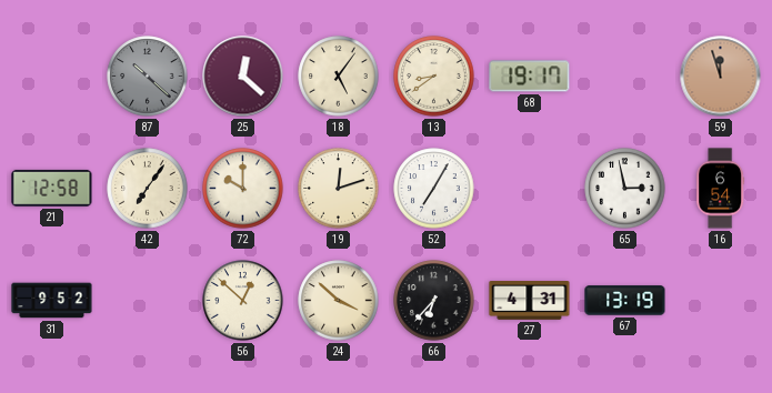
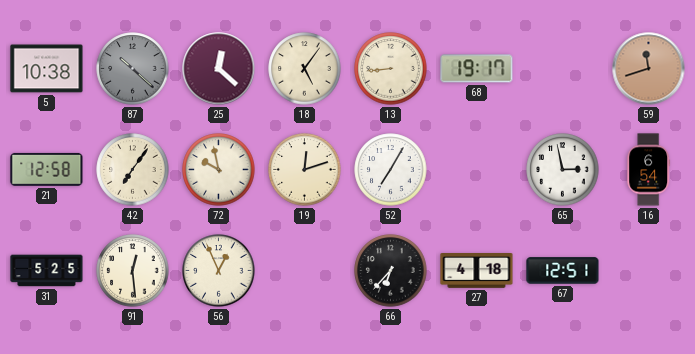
5: none -> 10:38 (47, 69)
13: 8:39 -> 8:44 (391, 69)
59: 11:57 -> 11:42 (649, 69)
72: 10:00 -> 9:58 (219, 170)
31: 9:52 -> 5:25 (47, 271)
91: none -> 12:29 (133, 271)
56: 12:52 -> 12:56 (219, 271)
24: 3:52 -> none (339, 301)
27: 4:31 -> 4:18 (477, 271)
67: 13:19 -> 12:51 (563, 271)
